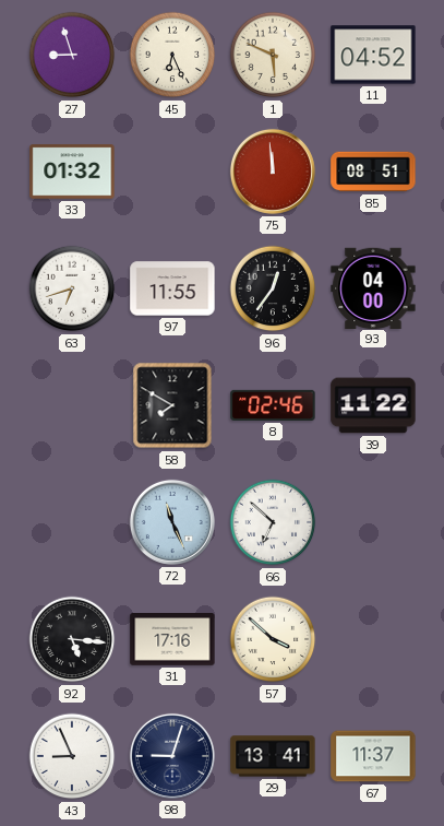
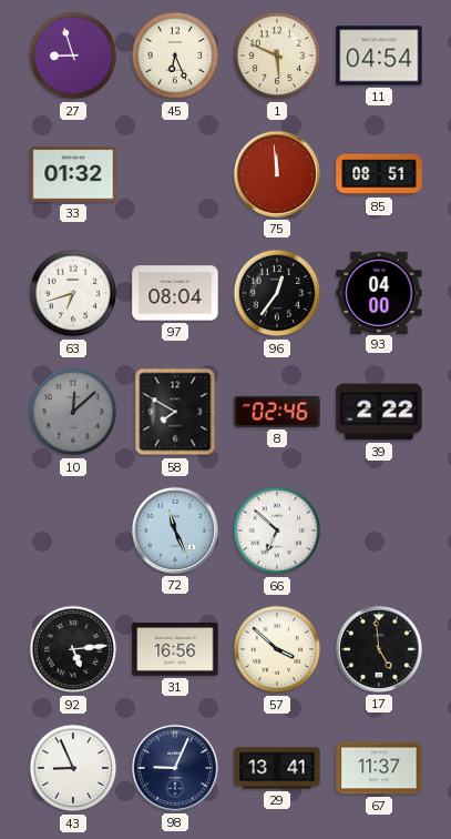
11: 04:52 -> 04:54 (379, 55)
97: 11:55 -> 08:04 (175, 293)
10: none -> 12:08 (73, 412)
39: 11:22 -> 2:22 (379, 412)
92: 5:16 -> 5:14 (73, 649)
31: 17:16 -> 16:56 (175, 650)
17: none -> 4:59 (379, 649)
98: 9:03 -> 9:04 (175, 768)
